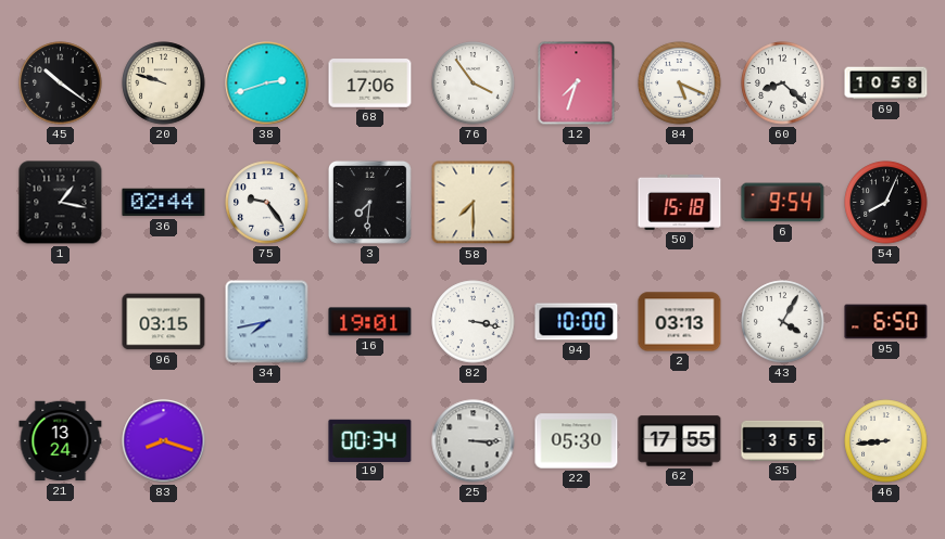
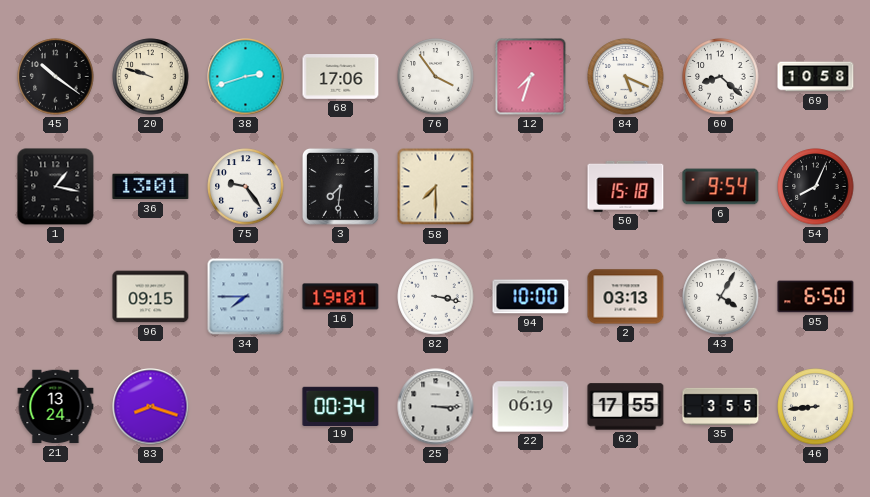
36: 02:44 -> 13:01 (151, 187)
96: 03:15 -> 09:15 (151, 297)
34: 7:43 -> 7:45 (246, 297)
22: 05:30 -> 06:19 (531, 407)
